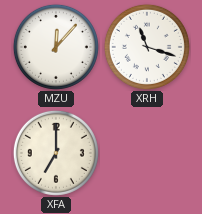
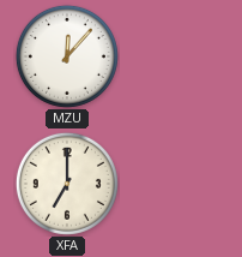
XRH: 11:18 -> none (147, 47)
